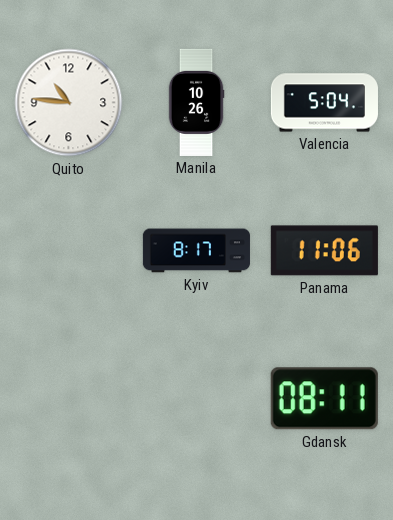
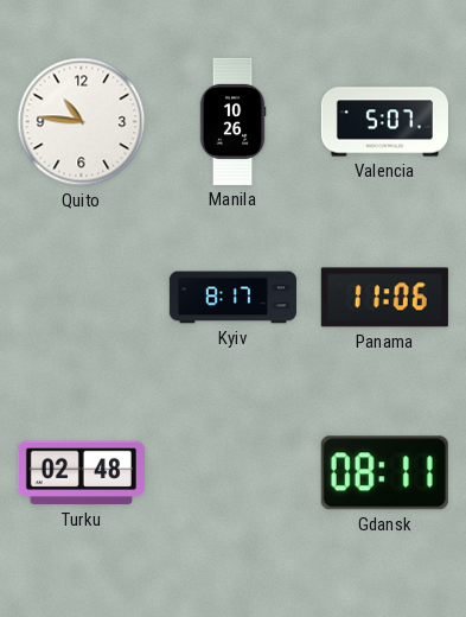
Valencia: 5:04 -> 5:07 (384, 122)
Turku: none -> 02:48 (81, 473)
